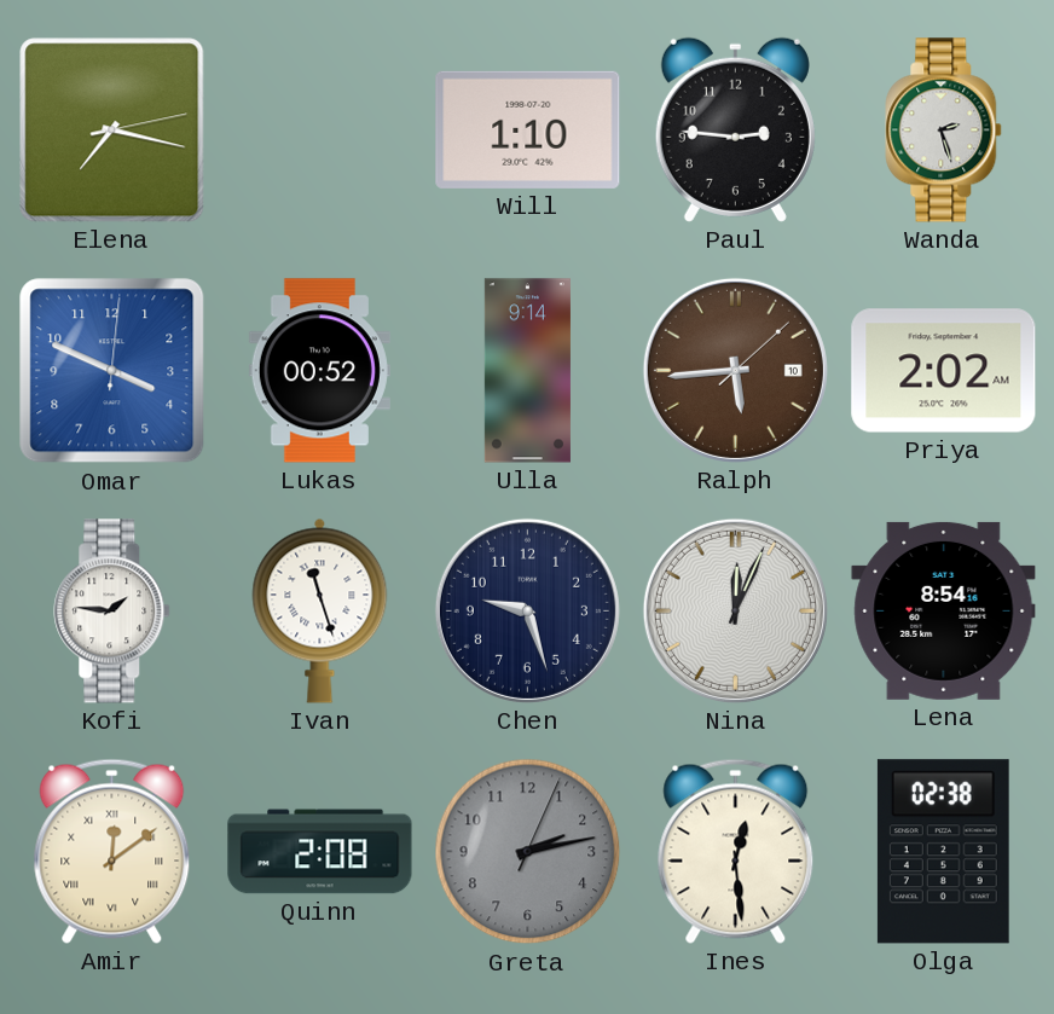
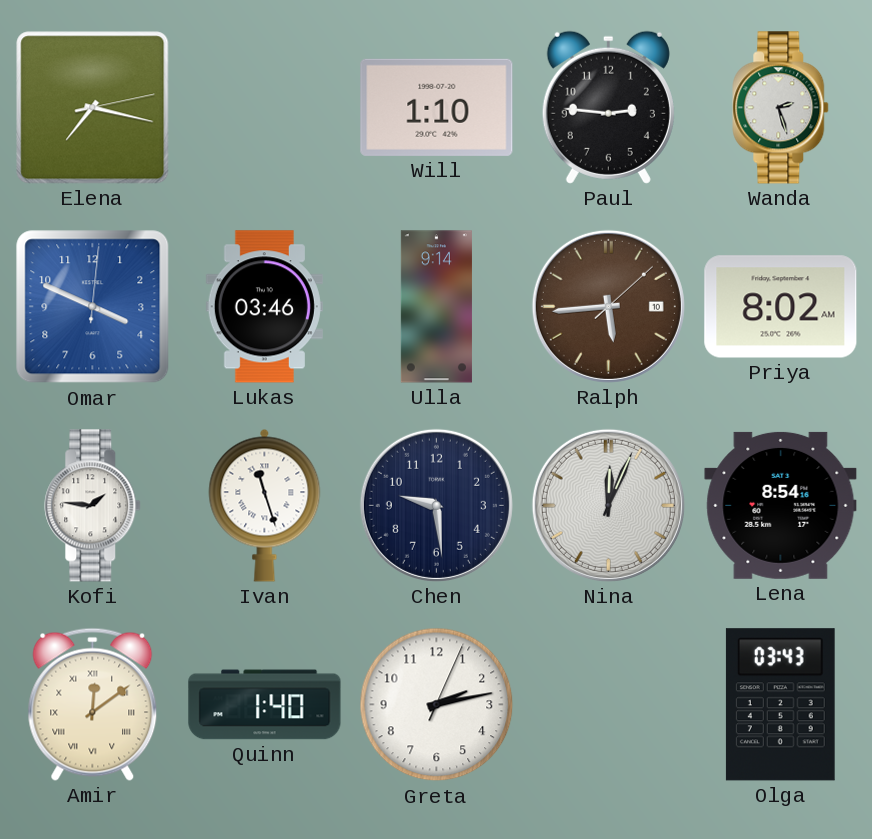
Lukas: 00:52 -> 03:46 (264, 307)
Priya: 2:02 -> 8:02 (781, 307)
Chen: 9:27 -> 9:29 (436, 505)
Quinn: 2:08 -> 1:40 (265, 705)
Greta dial: grey -> white (437, 705)
Ines: 12:29 -> none (736, 851)
Olga: 02:38 -> 03:43 (780, 705)
